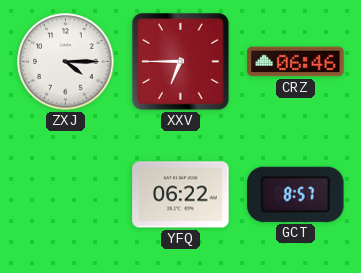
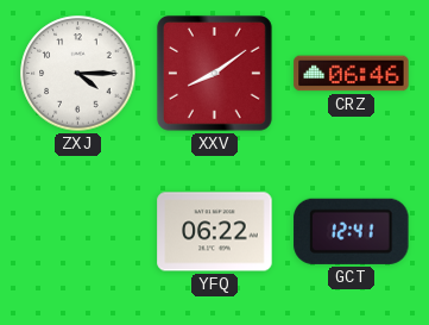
XXV: 6:45 -> 8:09 (214, 73)
GCT: 8:57 -> 12:41 (352, 231)
